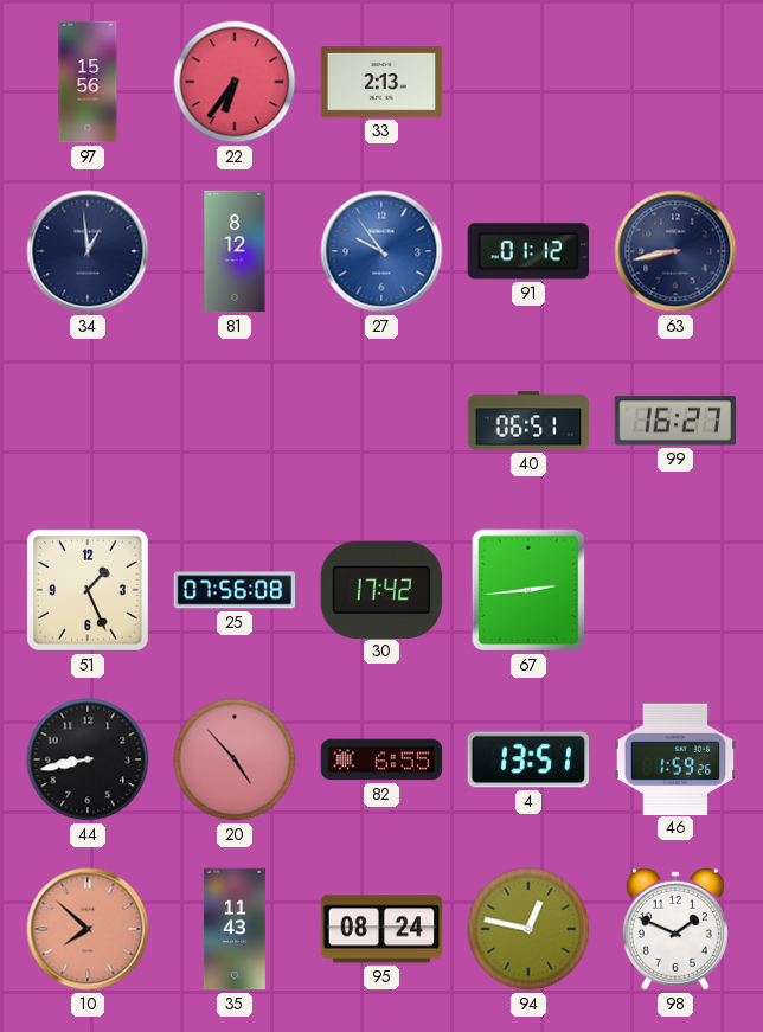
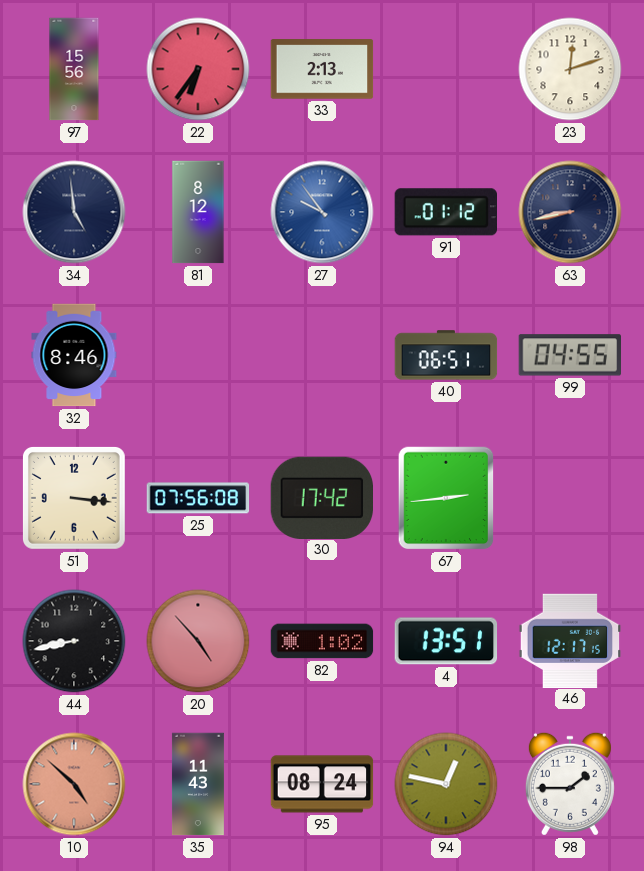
23: none -> 12:12 (570, 69)
34: 12:59 -> 4:59 (74, 212)
32: none -> 8:46 (74, 355)
99: 16:27 -> 04:55 (569, 355)
51: 1:26 -> 3:16 (74, 498)
82: 6:55 -> 1:02 (322, 641)
46: 1:59 -> 12:17 (570, 640)
10: 7:52 -> 4:52 (74, 784)
98: 1:49 -> 1:45 (570, 784)
